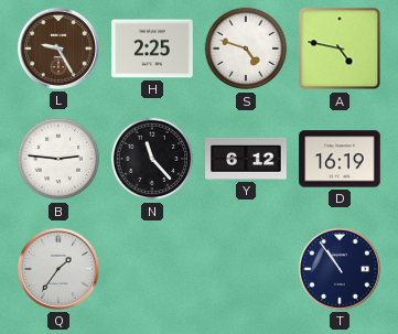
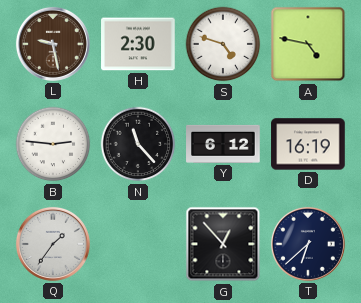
L: 9:25 -> 9:28 (53, 44)
H: 2:25 -> 2:30 (138, 44)
G: none -> 12:53 (223, 244)
T: 10:54 -> 6:38 (308, 244)
